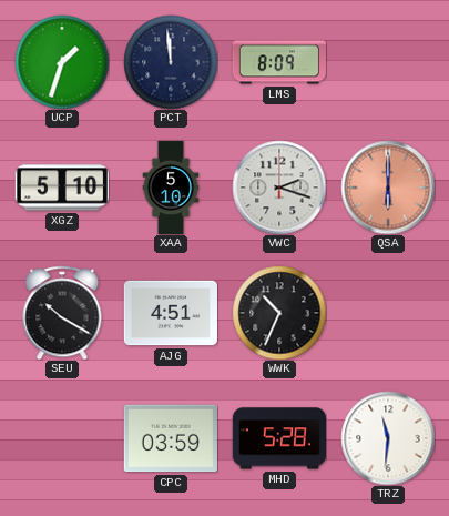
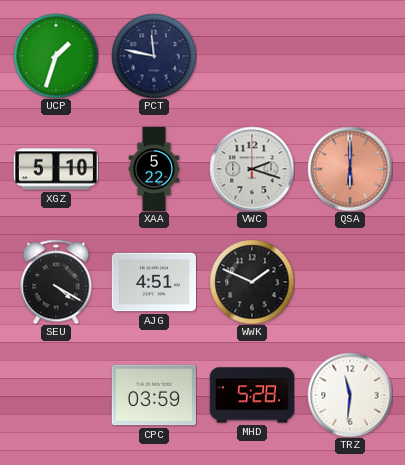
PCT: 11:59 -> 11:47 (154, 56)
LMS: 8:09 -> none (278, 62)
XAA: 5:10 -> 5:22 (154, 169)
SEU: 10:20 -> 4:20 (56, 282)
WWK: 10:34 -> 1:49 (252, 282)
